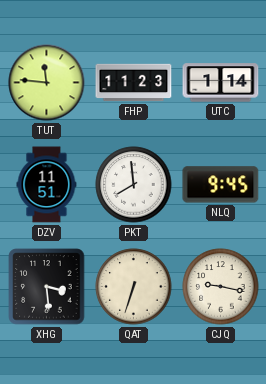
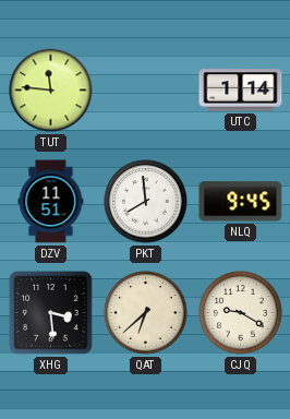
FHP: 11:23 -> none (134, 83)
QAT: 6:33 -> 6:38 (146, 313)
CJQ: 9:17 -> 9:20 (241, 313)
